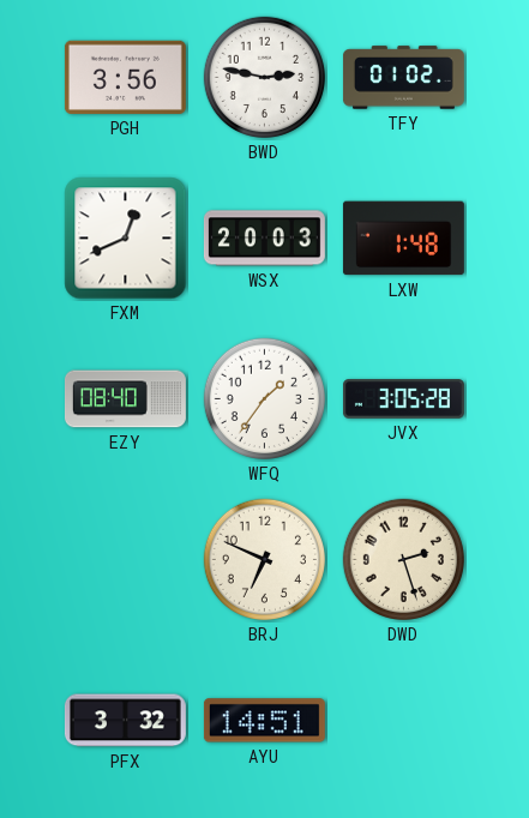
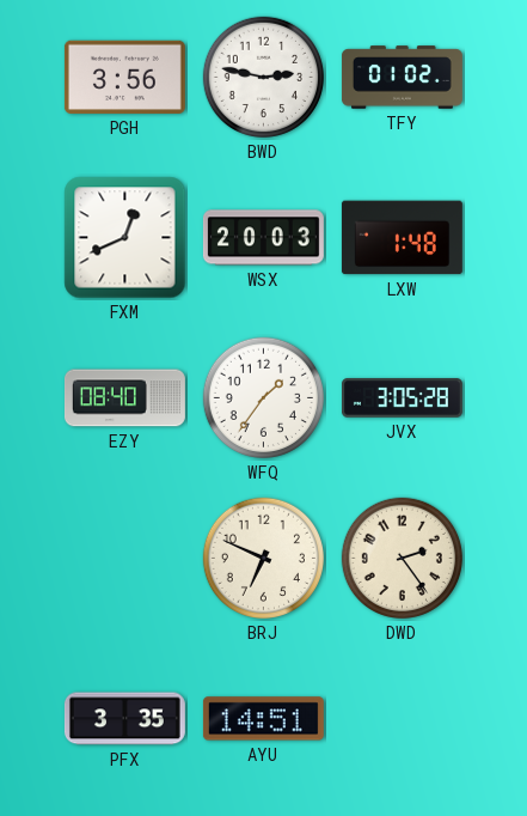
DWD: 2:27 -> 2:24 (402, 558)
PFX: 3:32 -> 3:35 (124, 719)
